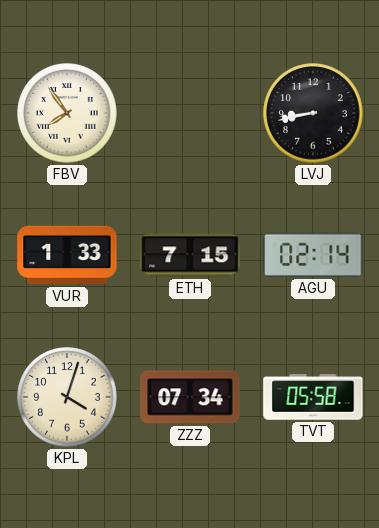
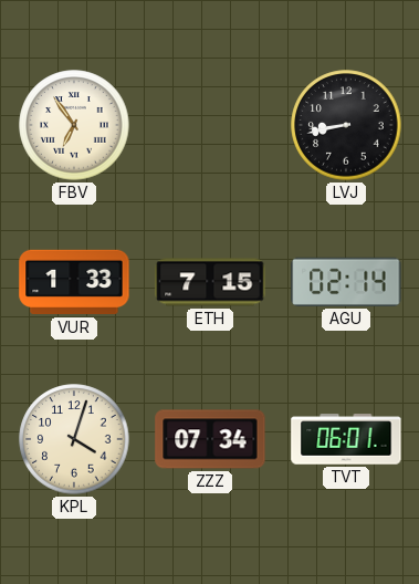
FBV: 7:54 -> 6:54 (74, 125)
TVT: 05:58 -> 06:01 (346, 439)
